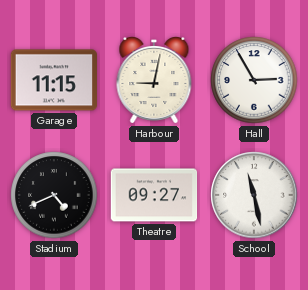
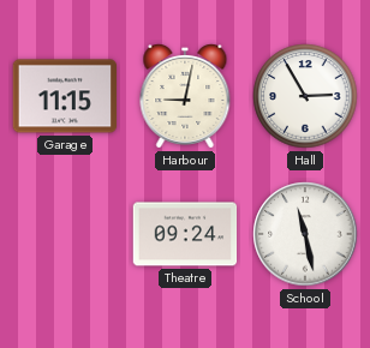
Stadium: 4:41 -> none (54, 195)
Theatre: 09:27 -> 09:24 (185, 234)
